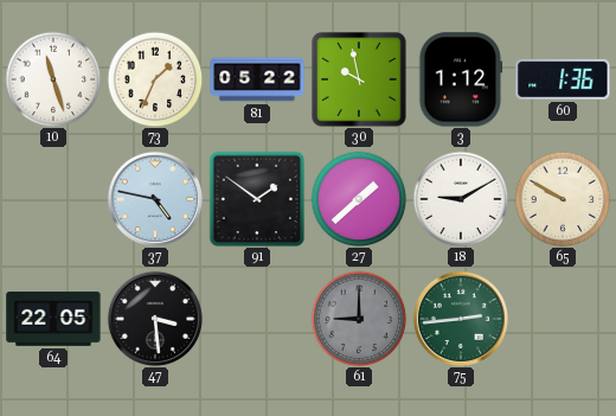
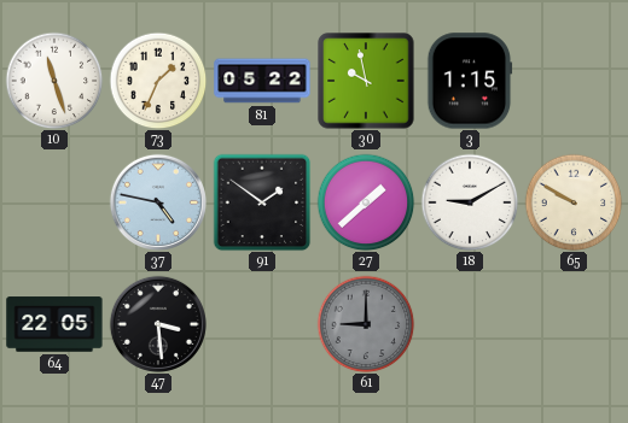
3: 1:12 -> 1:15 (470, 81)
60: 1:36 -> none (563, 79)
75: 2:44 -> none (461, 319)
